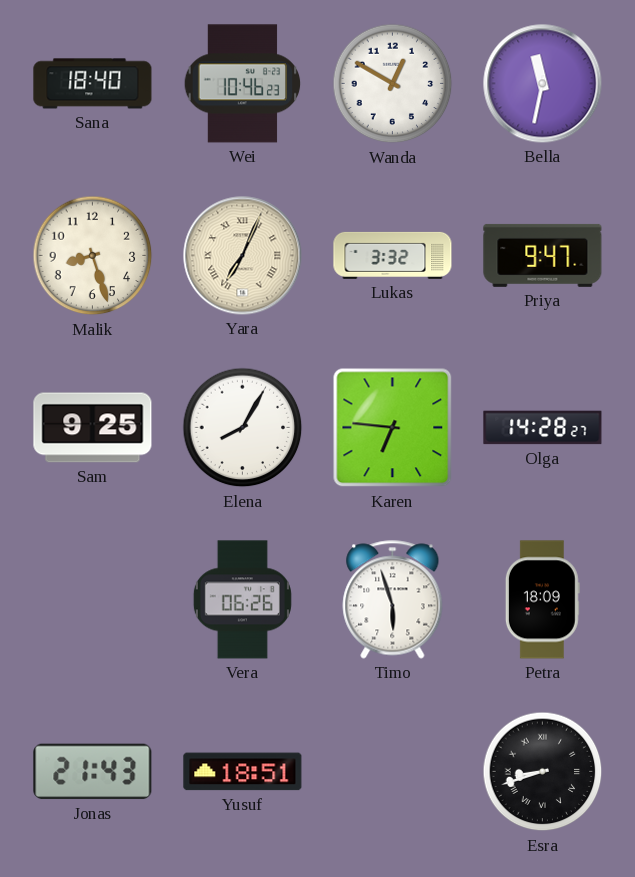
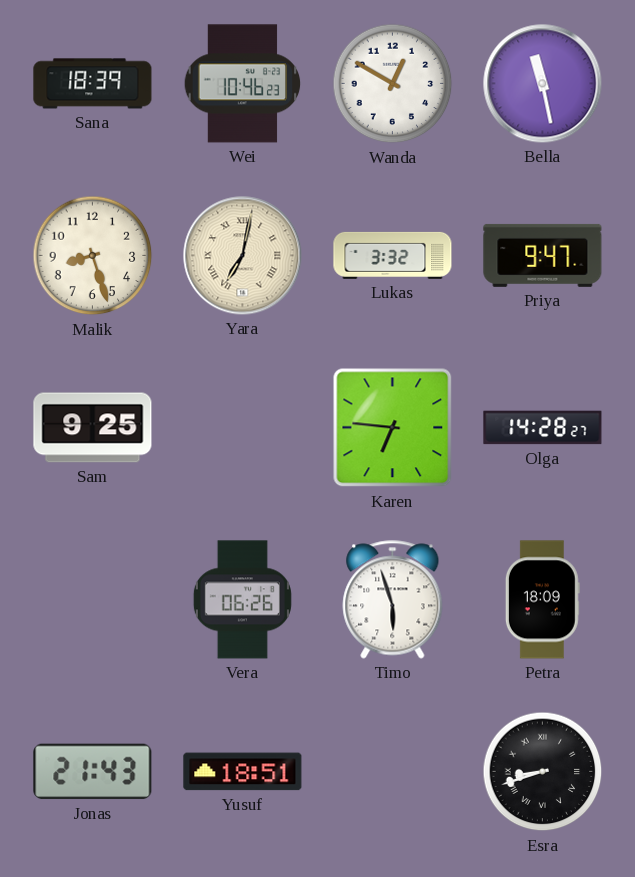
Sana: 18:40 -> 18:39 (93, 84)
Bella: 11:32 -> 11:28 (543, 84)
Yara: 7:04 -> 7:02 (243, 256)
Elena: 8:05 -> none (243, 428)
